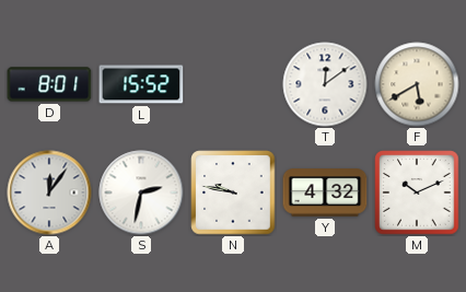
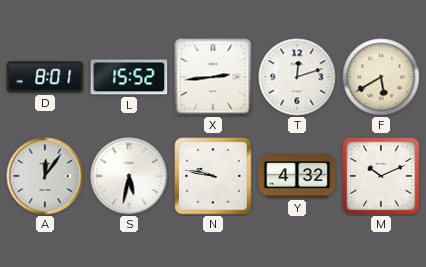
X: none -> 2:44 (213, 77)
T: 12:09 -> 12:12 (297, 77)
S: 2:32 -> 5:32 (129, 176)
